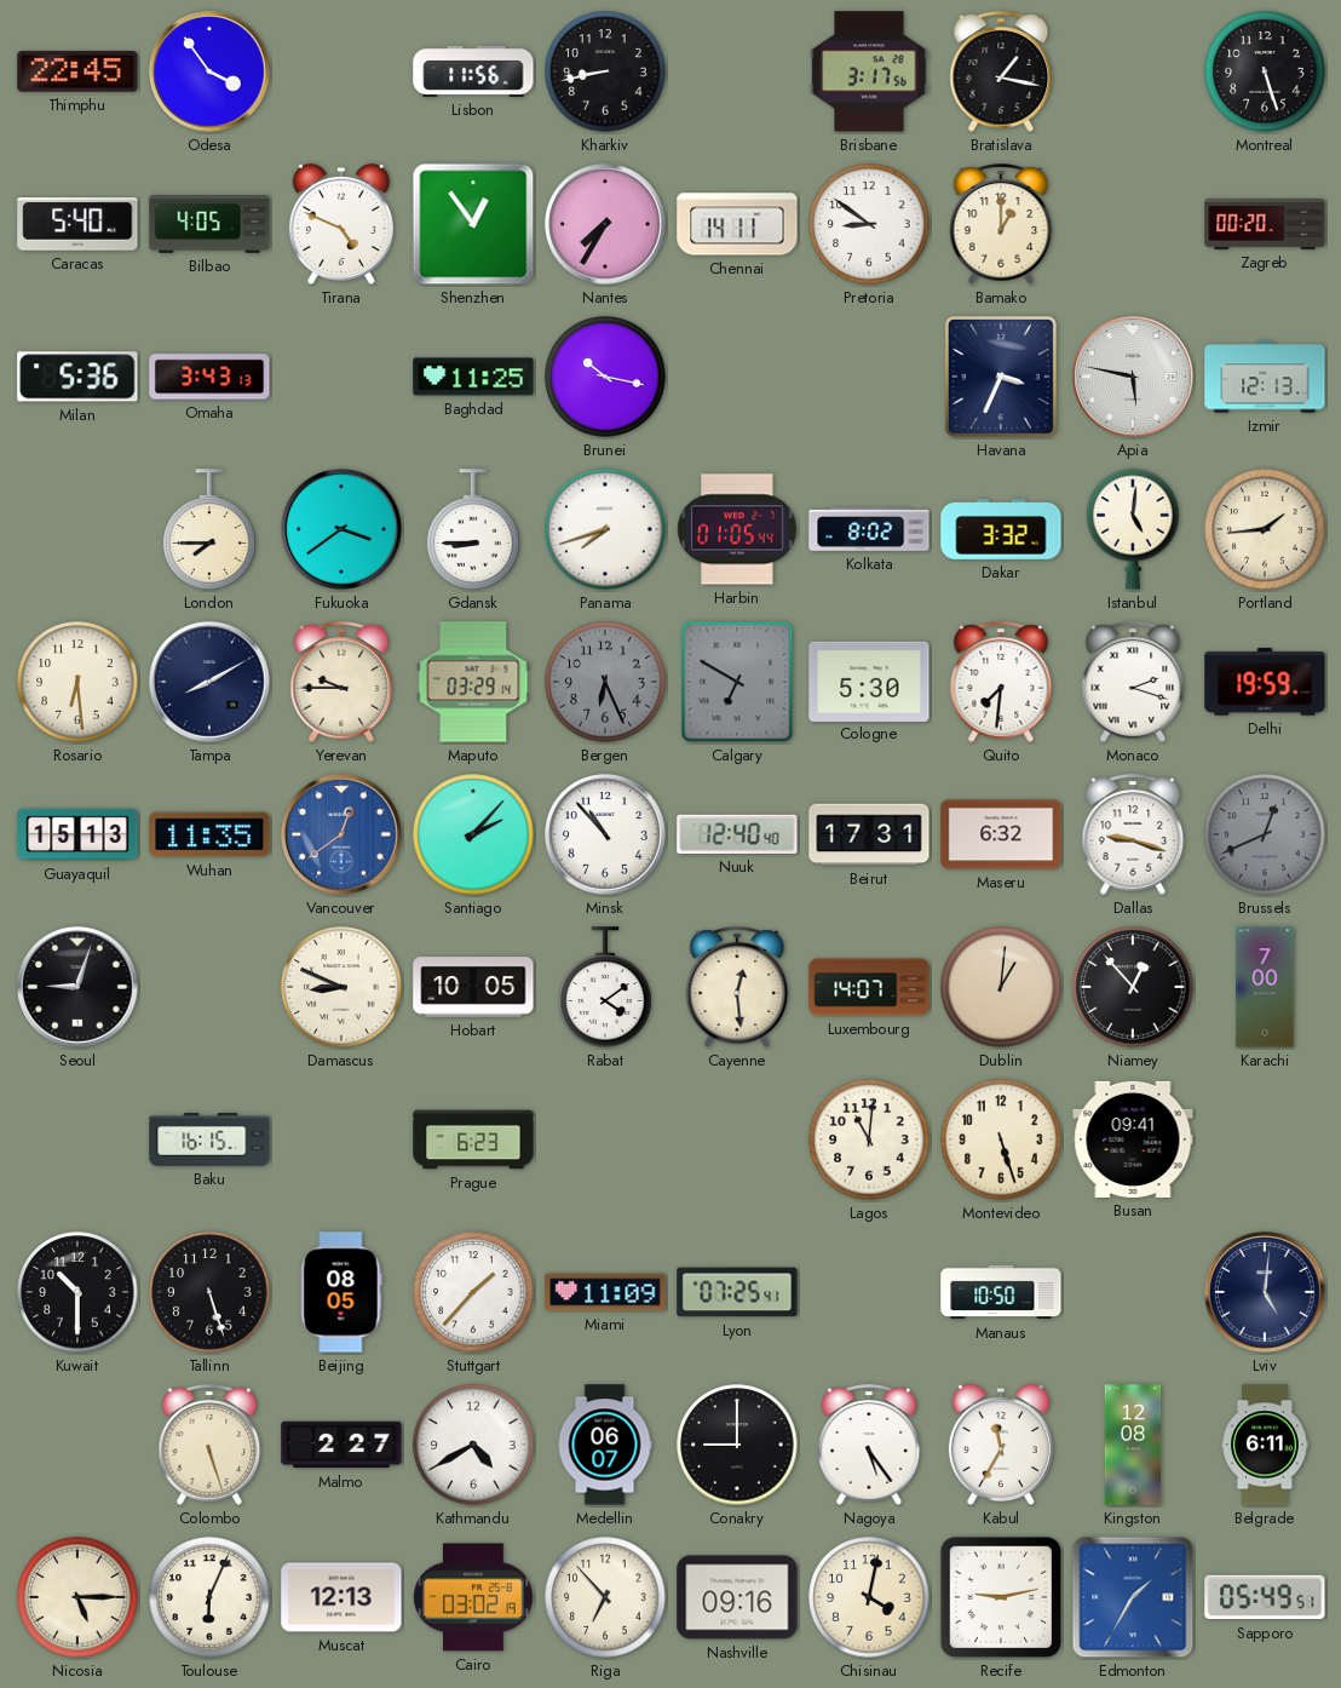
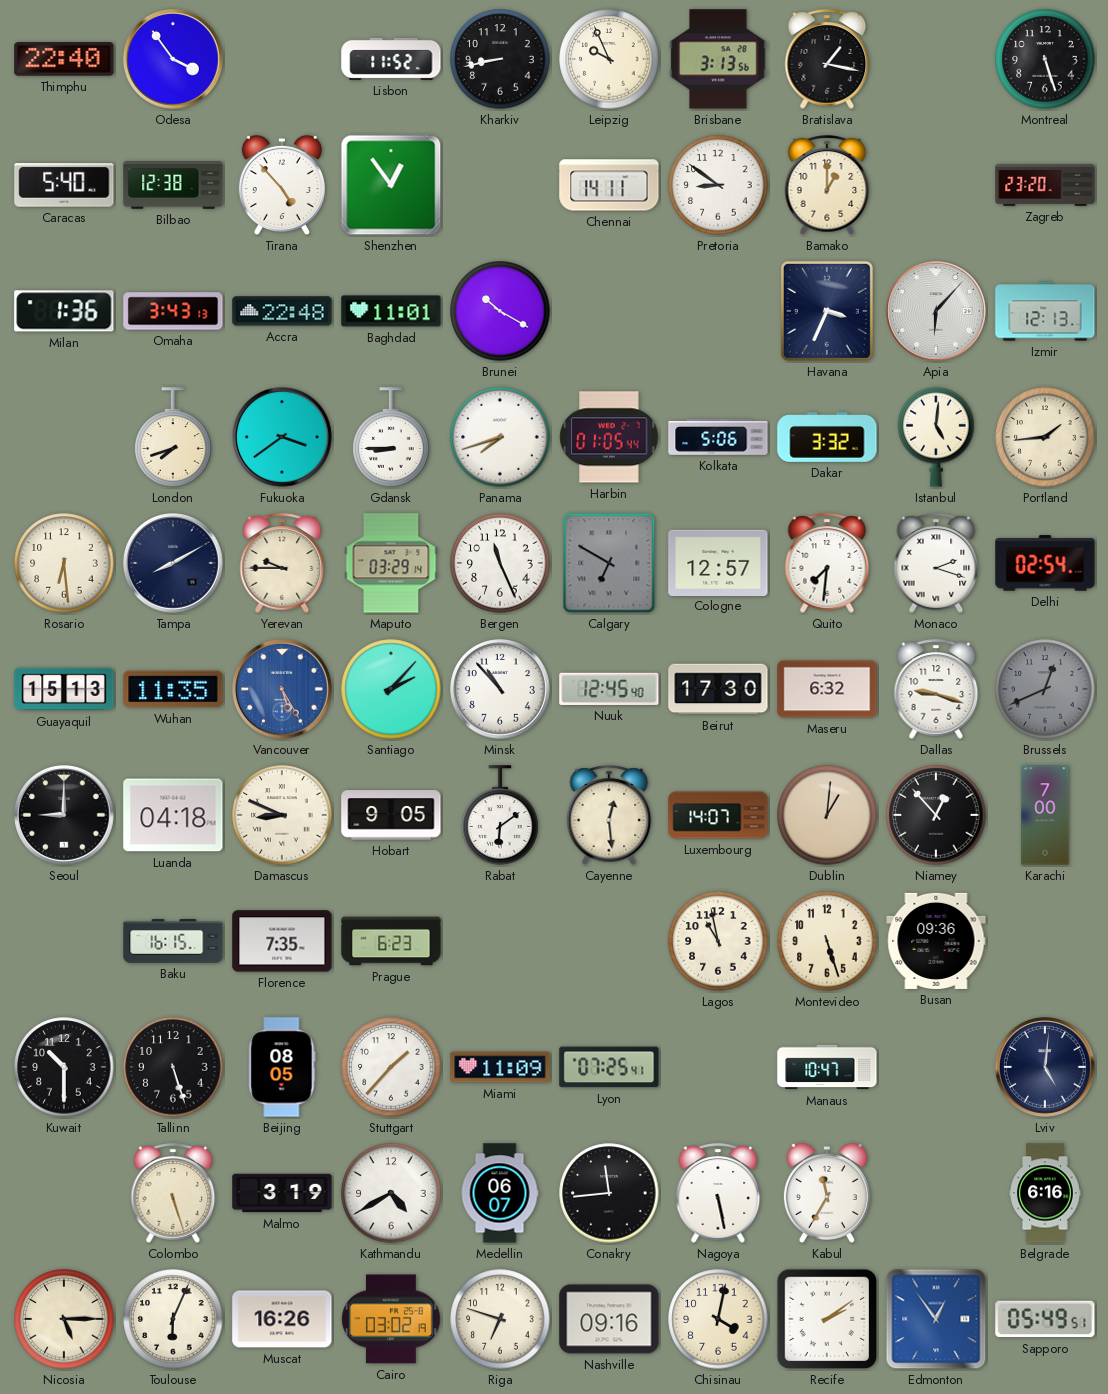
Thimphu: 22:45 -> 22:40 (64, 59)
Lisbon: 11:56 -> 11:52 (391, 59)
Leipzig: none -> 9:56 (609, 59)
Brisbane: 3:17 -> 3:13 (718, 59)
Bilbao: 4:05 -> 12:38 (173, 186)
Tirana: 4:49 -> 4:53 (282, 185)
Nantes: 7:35 -> none (606, 225)
Zagreb: 00:20 -> 23:20 (1045, 185)
Milan: 5:36 -> 1:36 (64, 311)
Accra: none -> 22:48 (282, 311)
Baghdad: 11:25 -> 11:01 (391, 311)
Brunei: 10:17 -> 10:20 (500, 311)
Apia: 5:47 -> 6:07 (937, 312)
London: 7:45 -> 7:42 (173, 437)
Kolkata: 8:02 -> 5:06 (718, 438)
Bergen: 6:26 -> 11:26 (500, 563)
Bergen dial: grey -> white (500, 563)
Cologne: 5:30 -> 12:57 (718, 562)
Delhi: 19:59 -> 02:54 (1045, 563)
Vancouver: 12:39 -> 5:25 (283, 690)
Nuuk: 12:40 -> 12:45 (609, 689)
Beirut: 17:31 -> 17:30 (718, 689)
Seoul: 9:03 -> 9:00 (65, 816)
Luanda: none -> 04:18 (173, 815)
Hobart: 10:05 -> 9:05 (391, 815)
Rabat: 4:09 -> 6:09 (500, 815)
Florence: none -> 7:35 (282, 941)
Lagos: 11:01 -> 10:58 (718, 941)
Busan: 09:41 -> 09:36 (936, 941)
Manaus: 10:50 -> 10:47 (827, 1067)
Malmo: 2:27 -> 3:19 (282, 1193)
Conakry: 9:00 -> 11:44 (609, 1193)
Nagoya: 5:24 -> 5:28 (718, 1193)
Kingston: 12:08 -> none (1133, 1445)
Belgrade: 6:11 -> 6:16 (1045, 1193)
Muscat: 12:13 -> 16:26 (282, 1319)
Riga: 6:53 -> 6:48 (500, 1319)
Recife: 9:13 -> 2:09 (827, 1319)
Edmonton: 1:35 -> 12:54 (936, 1319)
